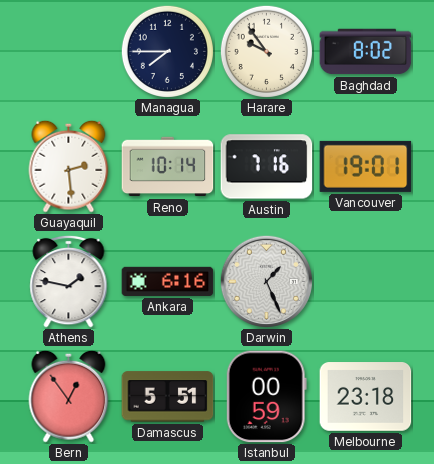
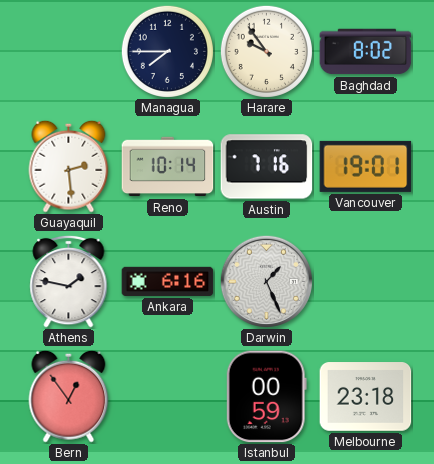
Damascus: 5:51 -> none (168, 397)
